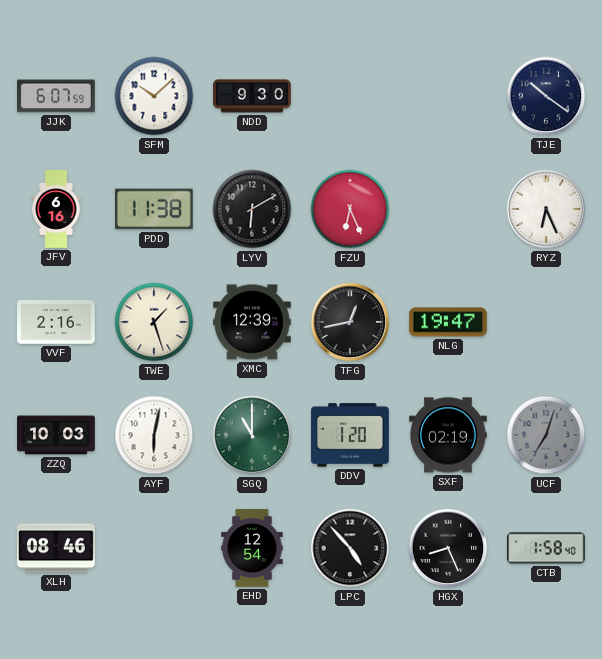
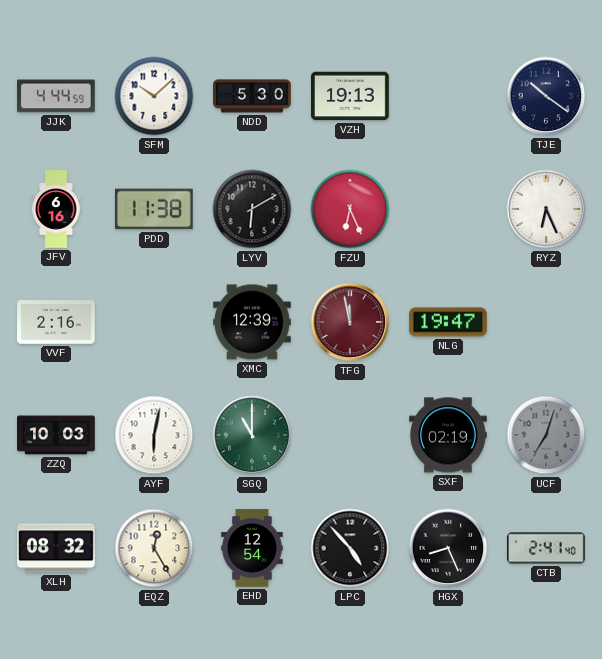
JJK: 6:07 -> 4:44 (57, 96)
NDD: 9:30 -> 5:30 (252, 96)
VZH: none -> 19:13 (351, 96)
TWE: 1:27 -> none (154, 322)
TFG: 12:43 -> 11:58 (350, 322)
TFG dial: black -> burgundy (350, 322)
DDV: 1:20 -> none (350, 435)
XLH: 08:46 -> 08:32 (56, 548)
EQZ: none -> 12:25 (154, 548)
CTB: 1:58 -> 2:41 (547, 548)
